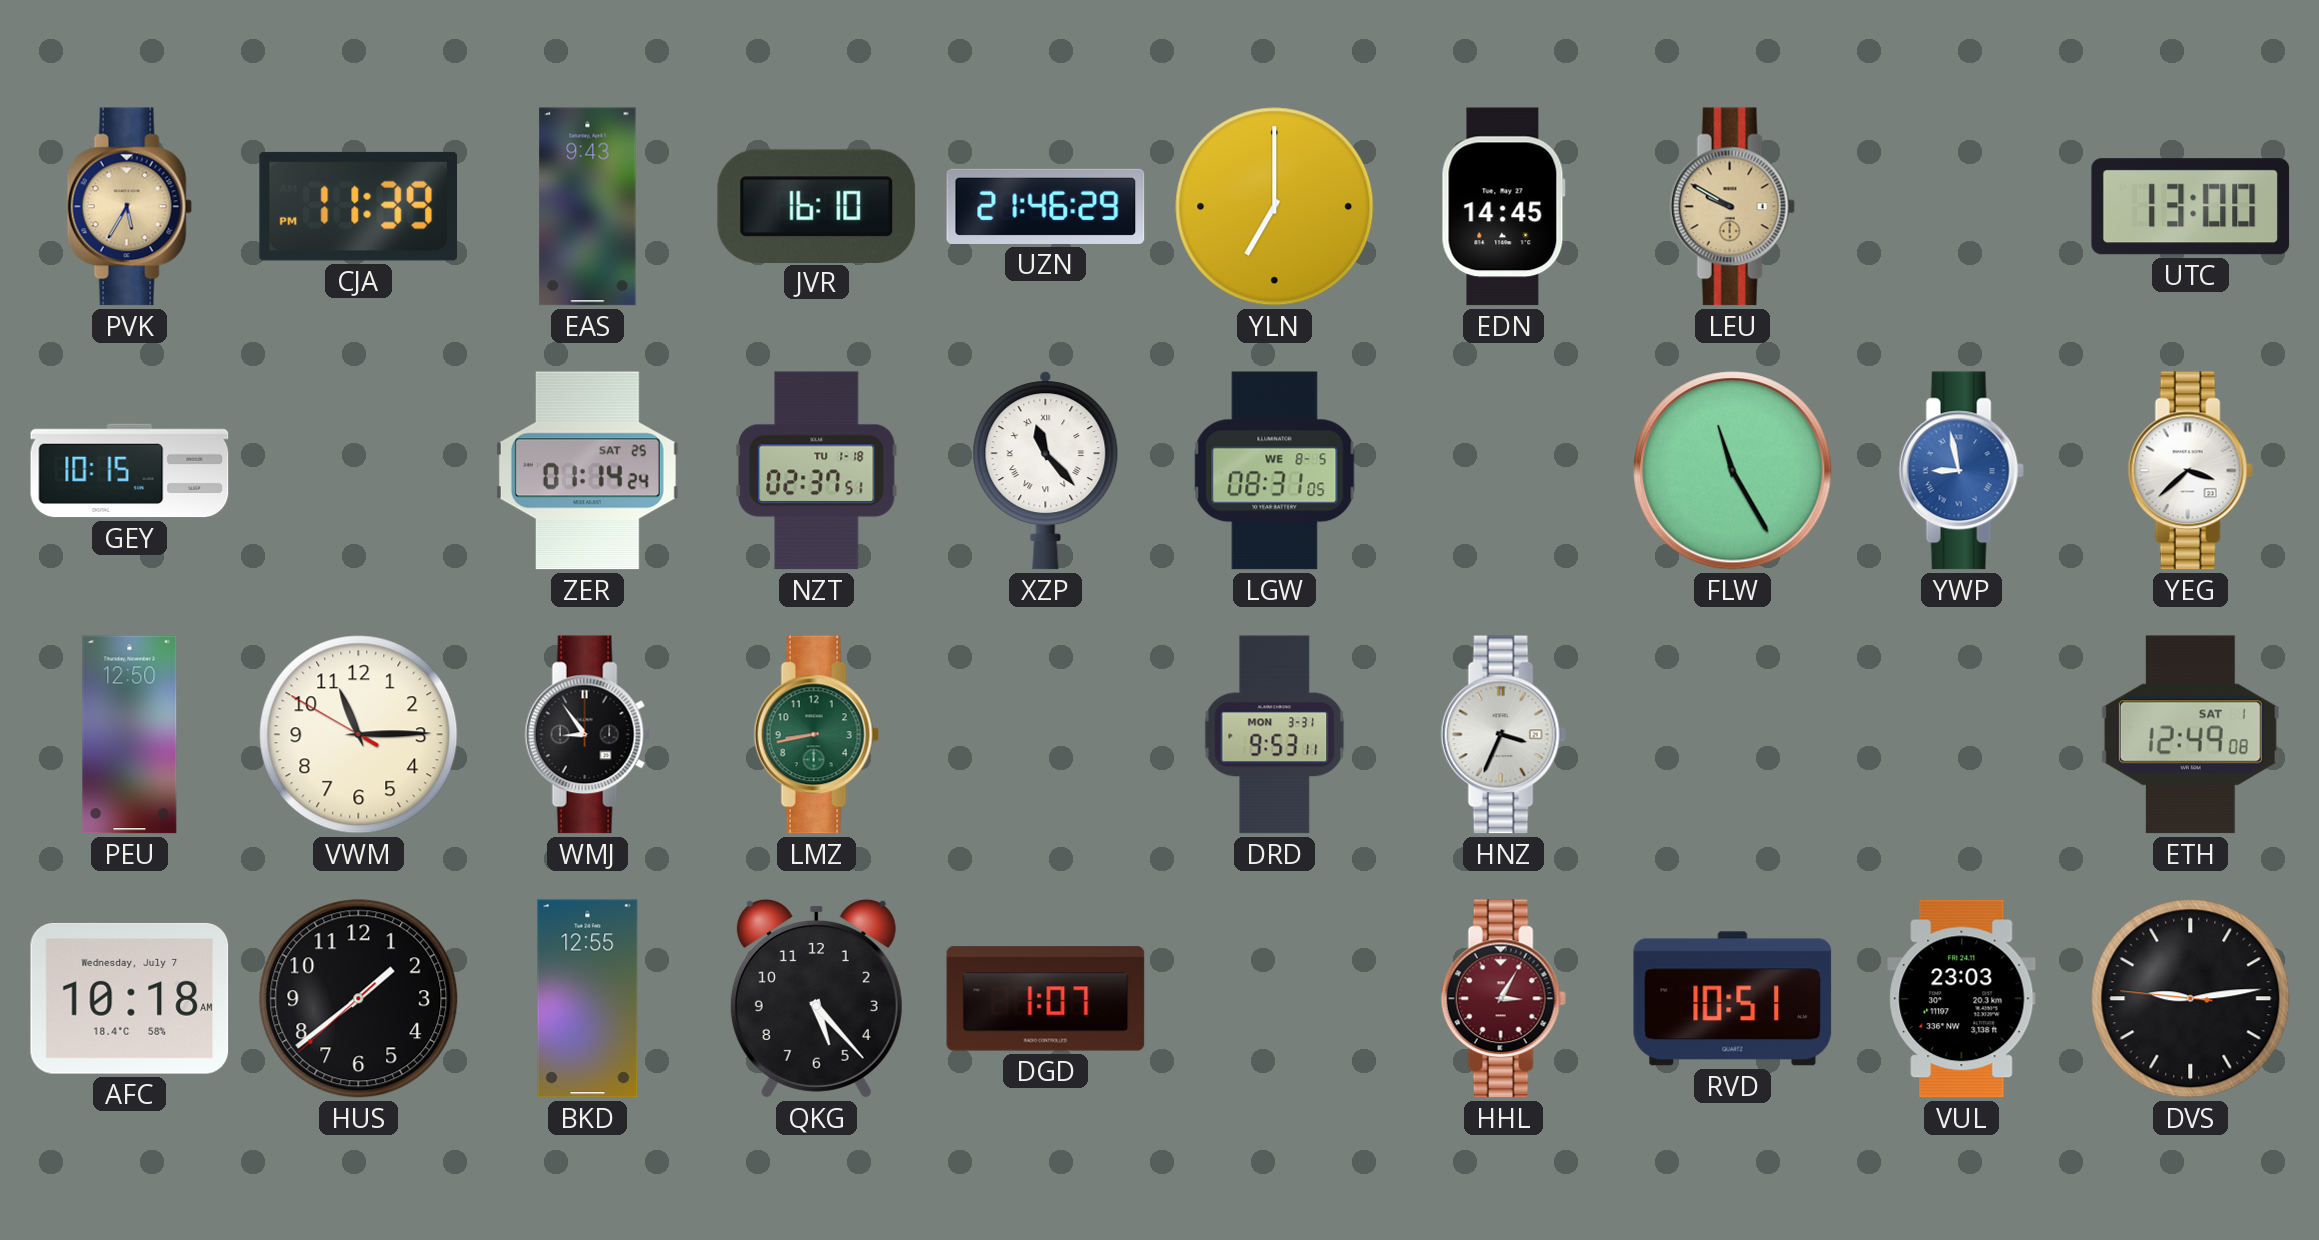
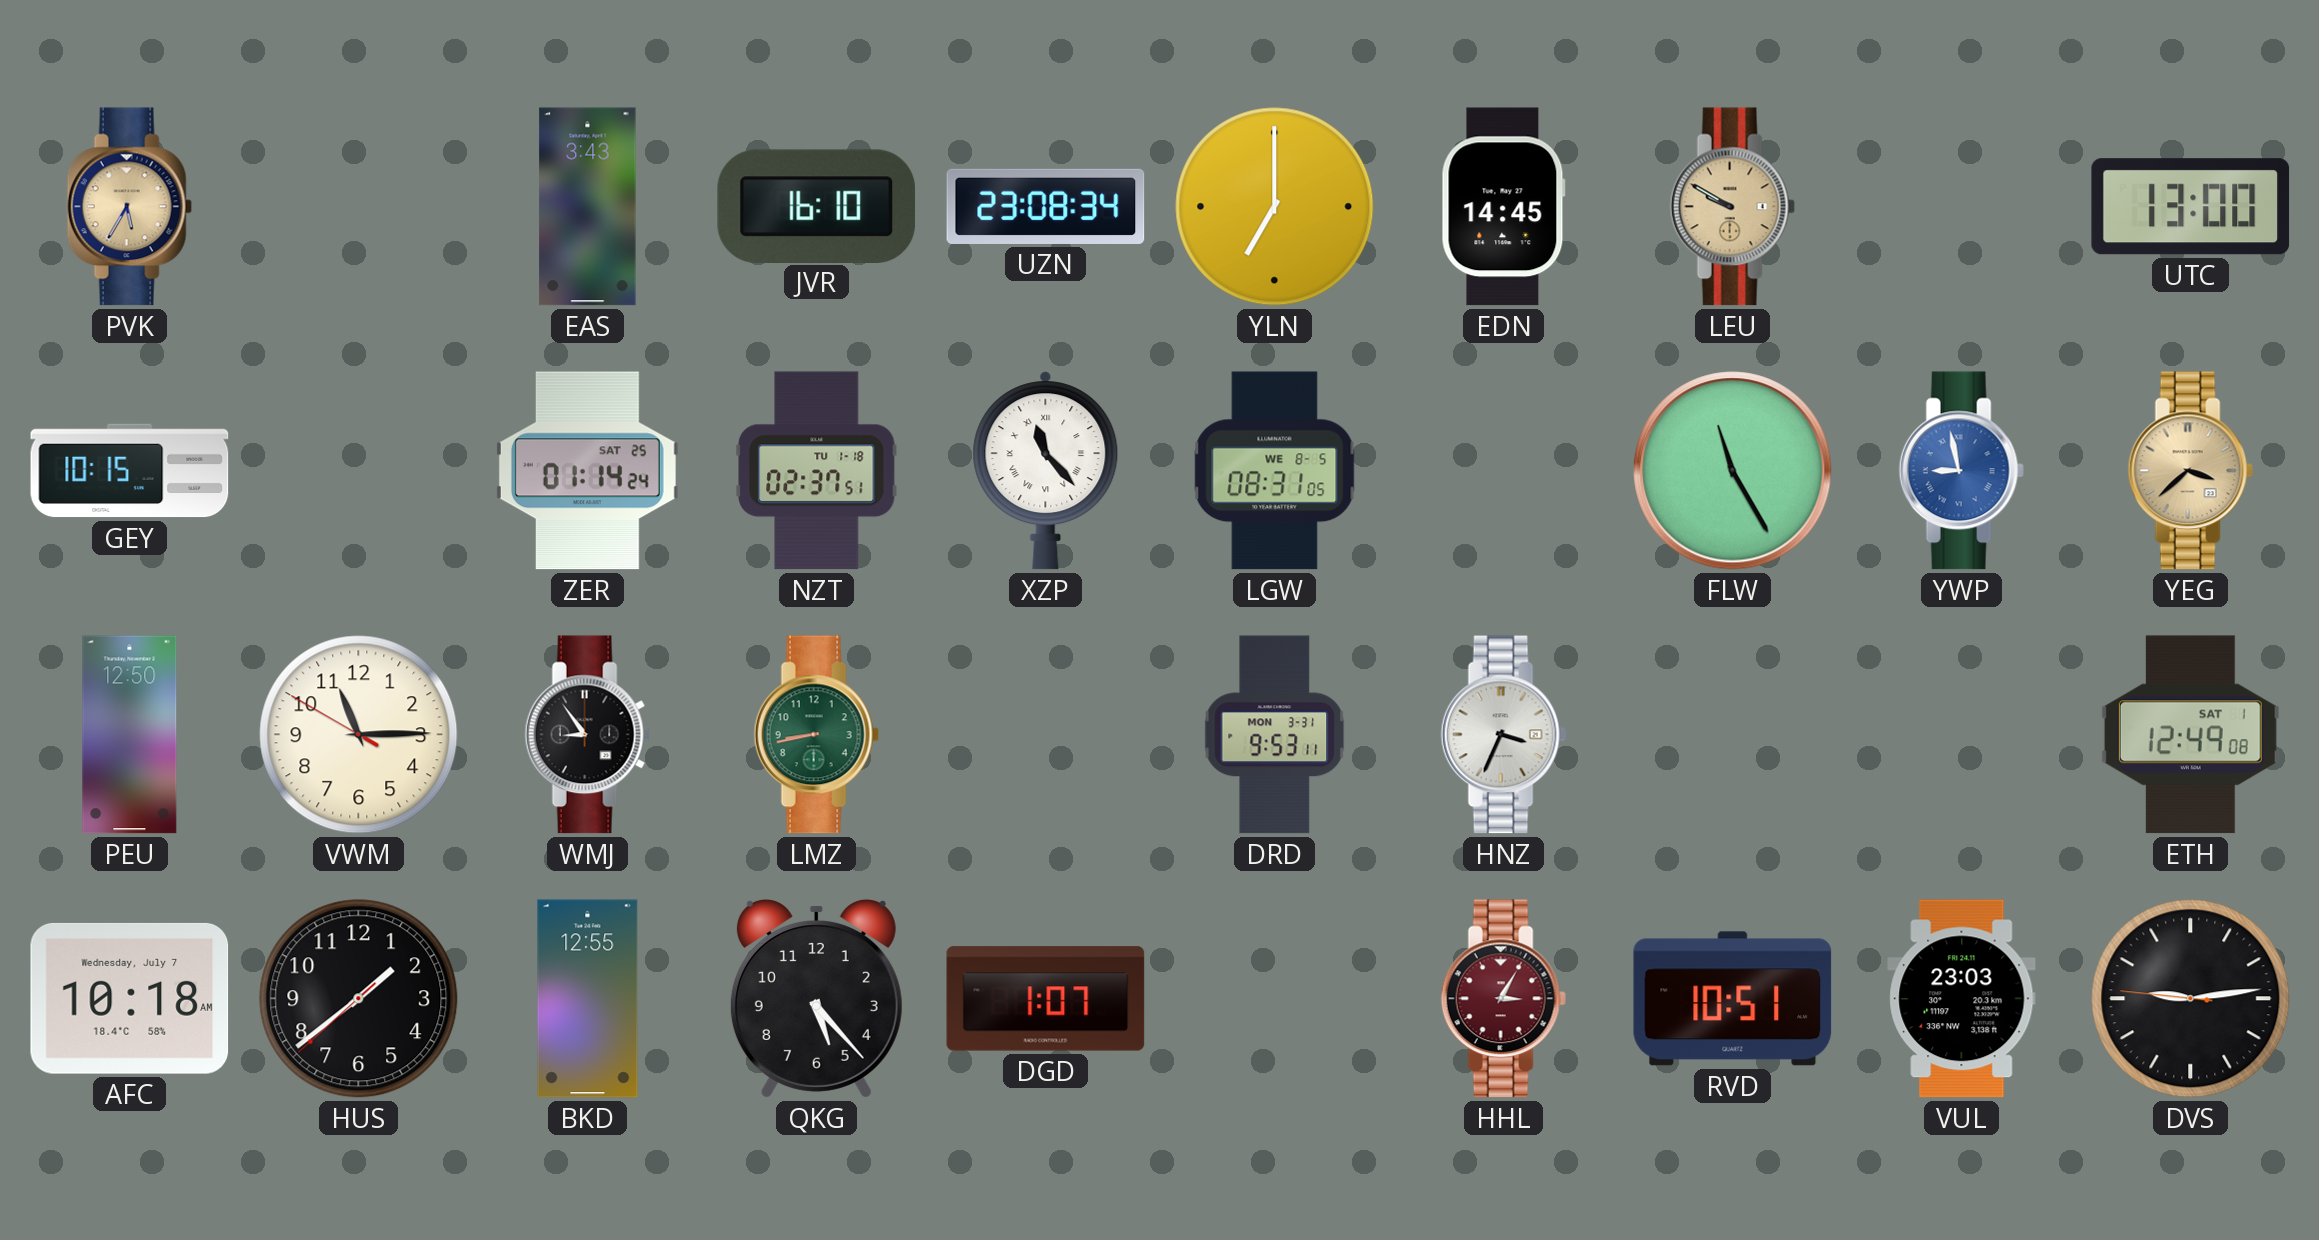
CJA: 11:39 -> none (358, 206)
EAS: 9:43 -> 3:43 (588, 207)
UZN: 21:46 -> 23:08 (1046, 206)
YEG dial: white -> champagne (2190, 471)
